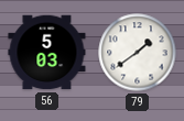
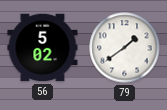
56: 5:03 -> 5:02 (43, 48)
